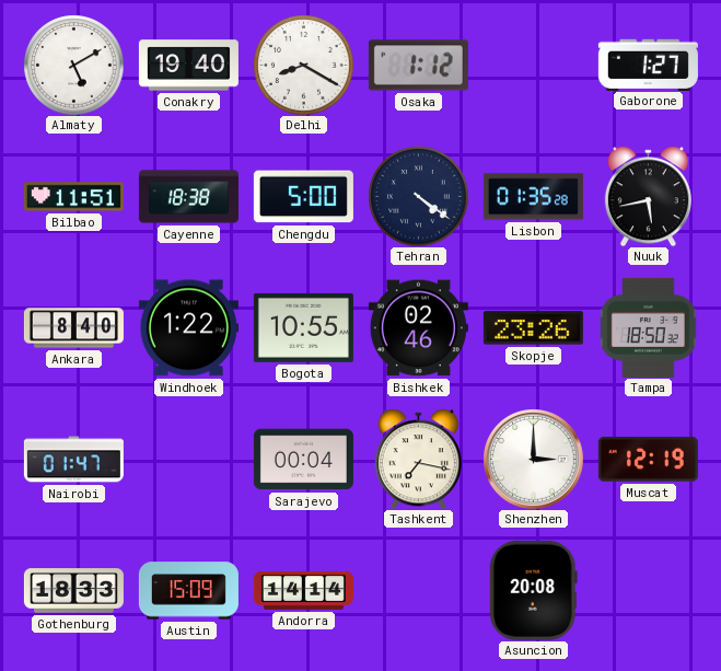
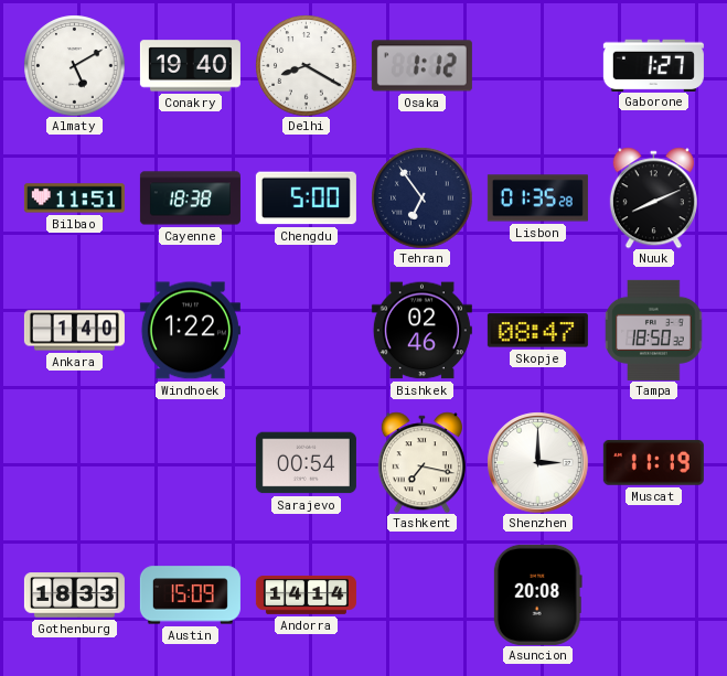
Tehran: 4:21 -> 6:54 (421, 197)
Nuuk: 5:43 -> 8:11 (653, 197)
Ankara: 8:40 -> 1:40 (74, 331)
Bogota: 10:55 -> none (303, 327)
Skopje: 23:26 -> 08:47 (537, 331)
Nairobi: 01:47 -> none (73, 460)
Sarajevo: 00:04 -> 00:54 (306, 463)
Muscat: 12:19 -> 11:19 (653, 462)
